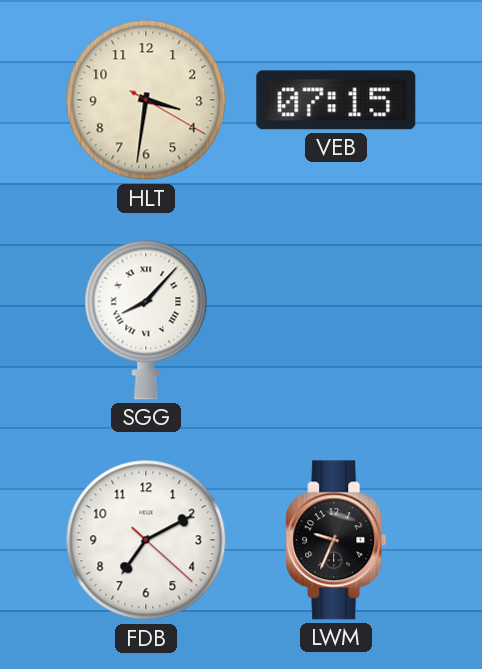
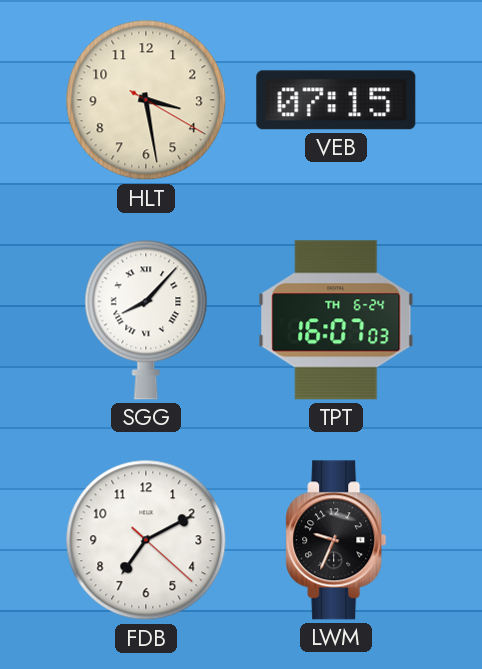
HLT: 3:31 -> 3:28 (146, 100)
TPT: none -> 16:07 (336, 320)
